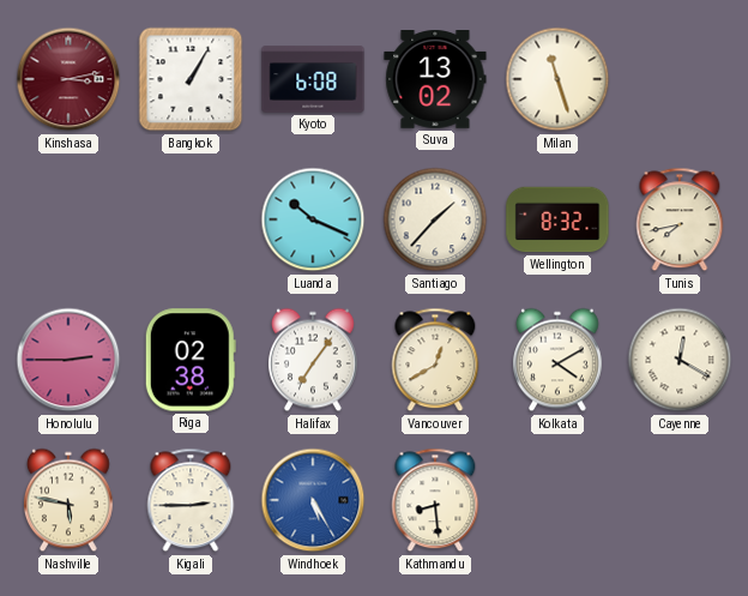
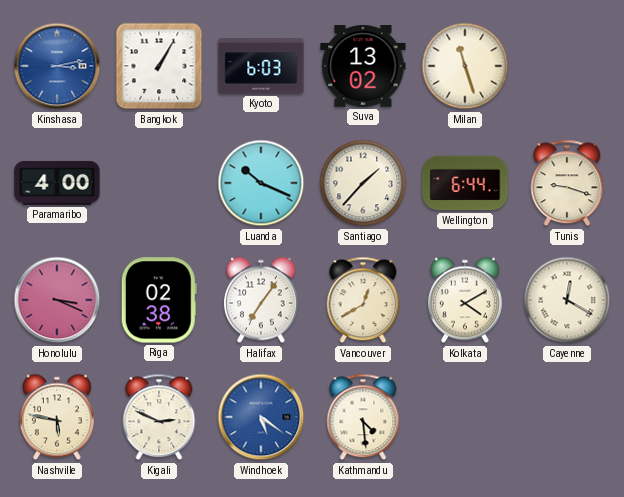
Kinshasa dial: burgundy -> blue (57, 66)
Kyoto: 6:08 -> 6:03 (261, 66)
Paramaribo: none -> 4:00 (57, 183)
Wellington: 8:32 -> 6:44 (465, 183)
Tunis: 7:43 -> 9:18 (567, 183)
Honolulu: 2:45 -> 3:19 (57, 300)
Kigali: 2:45 -> 2:49 (159, 417)
Windhoek: 5:25 -> 5:21 (261, 417)
Kathmandu: 8:29 -> 4:29 (363, 417)
